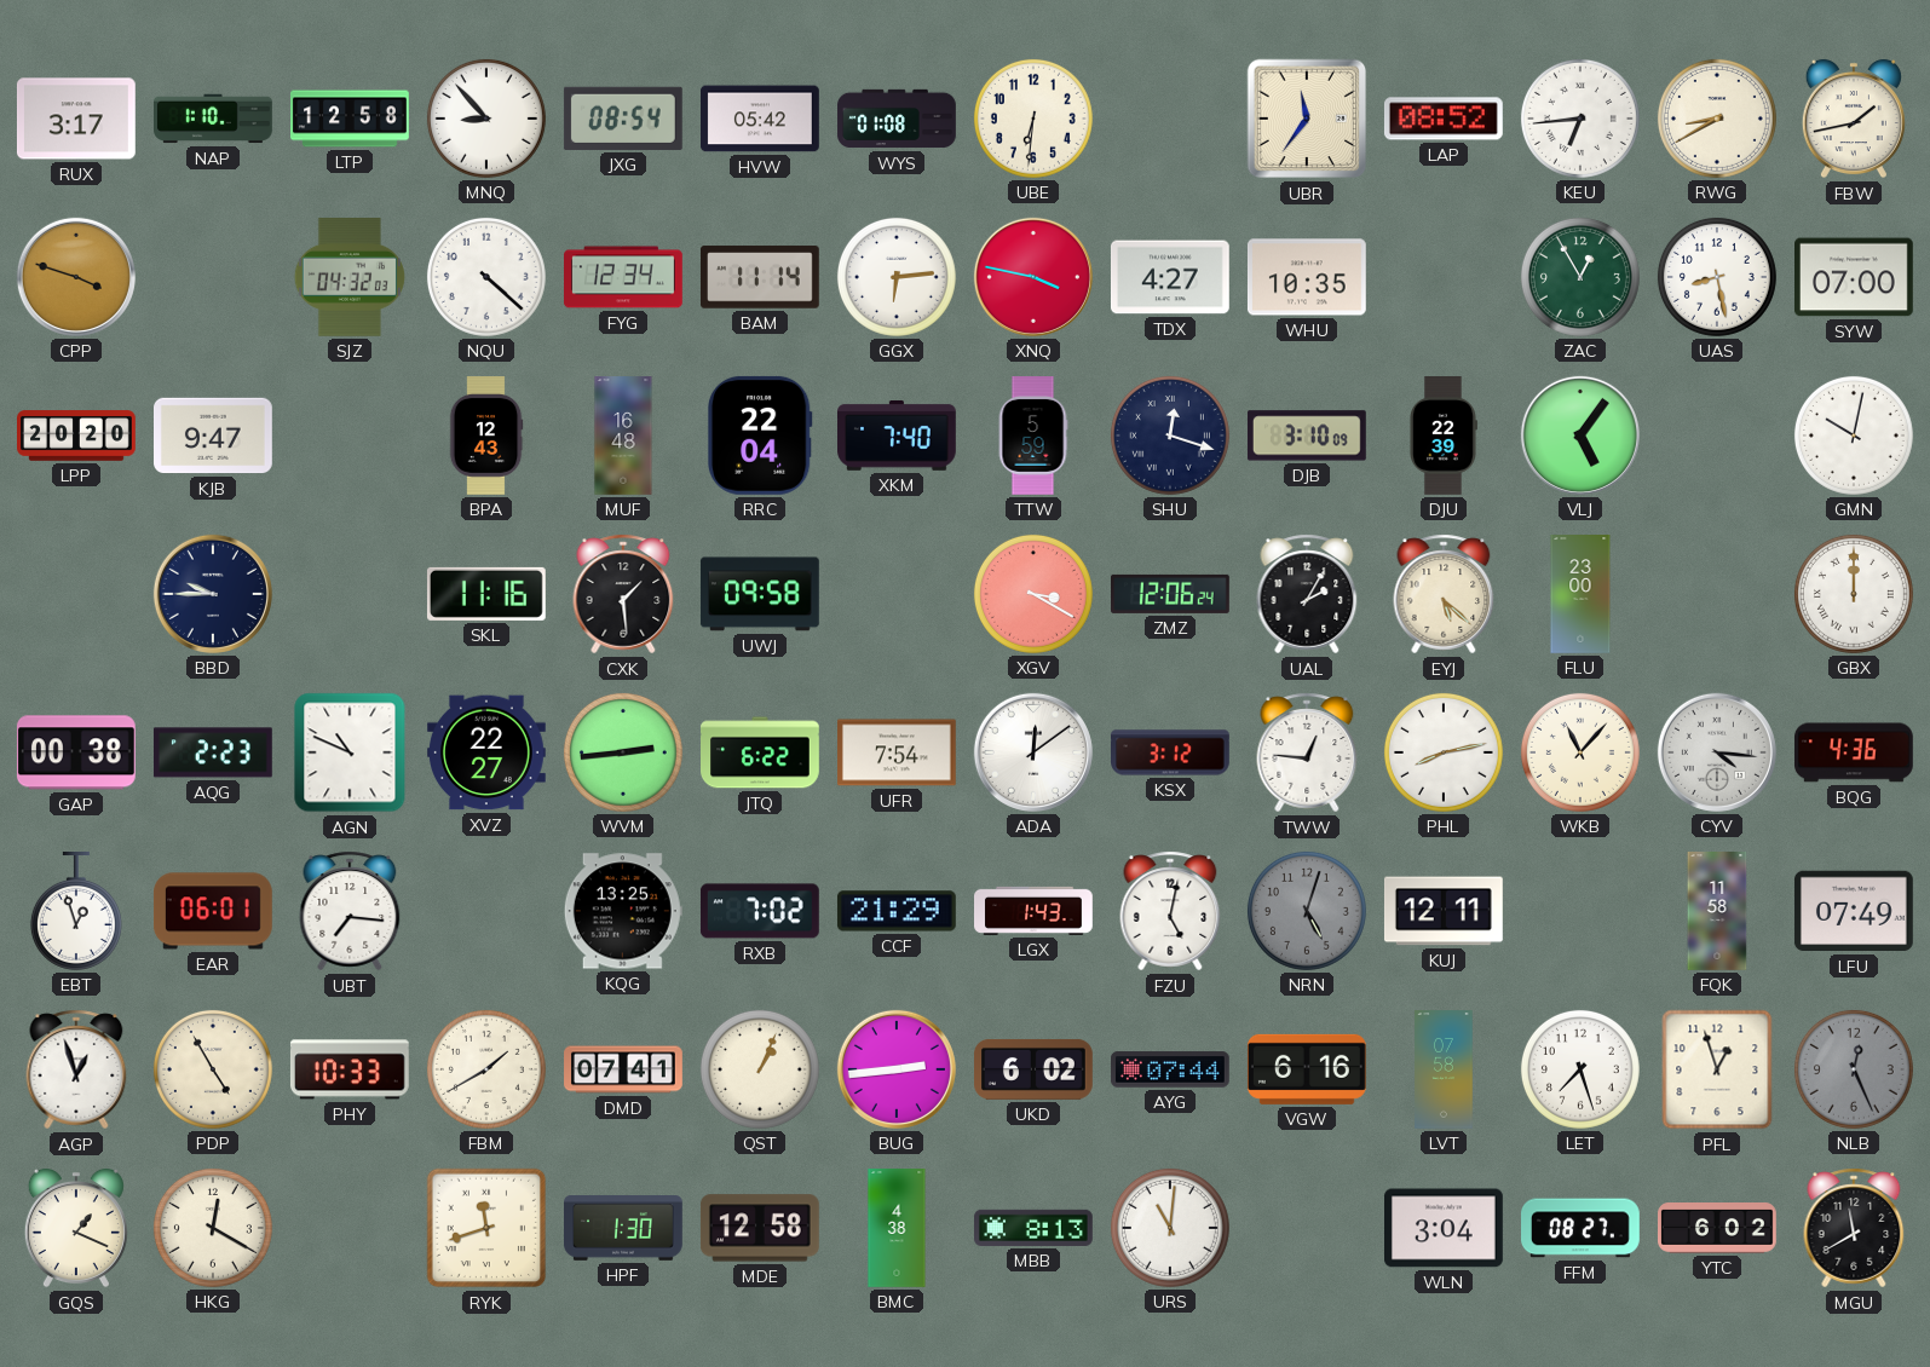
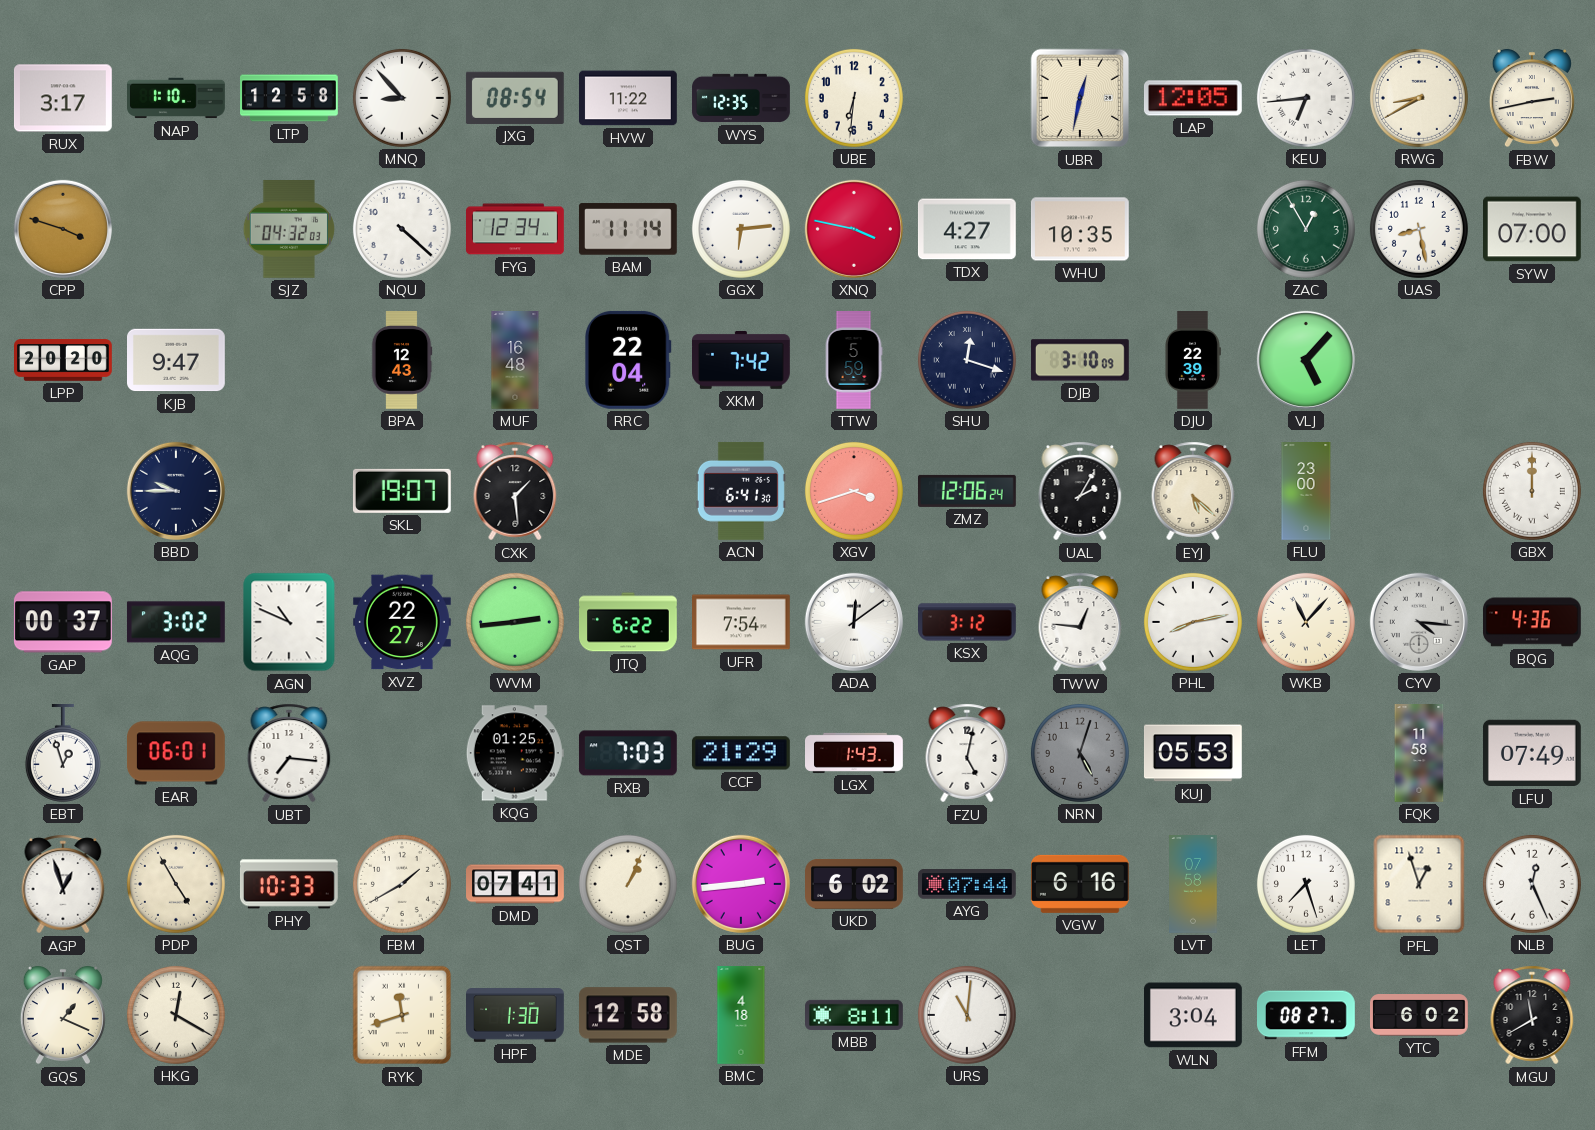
HVW: 05:42 -> 11:22 (629, 98)
WYS: 01:08 -> 12:35 (741, 98)
UBR: 11:36 -> 12:32 (1080, 98)
LAP: 08:52 -> 12:05 (1193, 98)
FBW: 1:43 -> 2:43 (1532, 98)
XKM: 7:40 -> 7:42 (742, 361)
VLJ: 5:06 -> 5:07 (1306, 360)
GMN: 10:02 -> none (1854, 436)
SKL: 11:16 -> 19:07 (402, 491)
UWJ: 09:58 -> none (760, 594)
ACN: none -> 6:41 (741, 491)
XGV: 3:20 -> 3:42 (854, 491)
GAP: 00:38 -> 00:37 (63, 622)
AQG: 2:23 -> 3:02 (176, 622)
KQG: 13:25 -> 01:25 (515, 753)
RXB: 7:02 -> 7:03 (628, 753)
KUJ: 12:11 -> 05:53 (1193, 753)
NLB dial: grey -> white (1532, 884)
BMC: 4:38 -> 4:18 (741, 1015)
MBB: 8:13 -> 8:11 (855, 1015)
